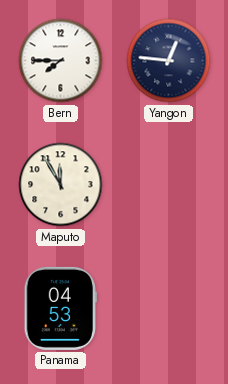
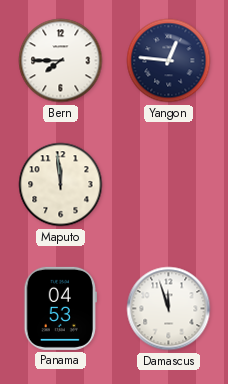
Maputo: 11:55 -> 11:59 (61, 185)
Damascus: none -> 11:57 (169, 309)
